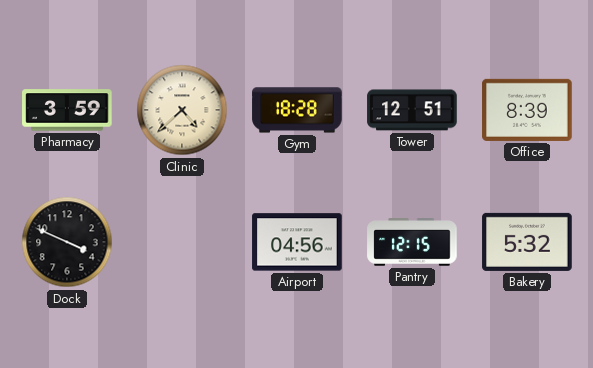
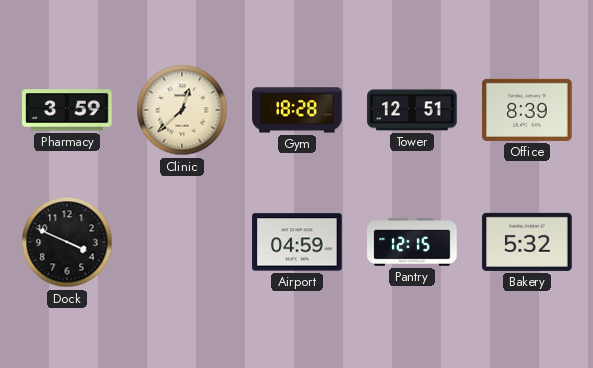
Clinic: 4:38 -> 12:38 (182, 110)
Airport: 04:56 -> 04:59 (297, 242)
